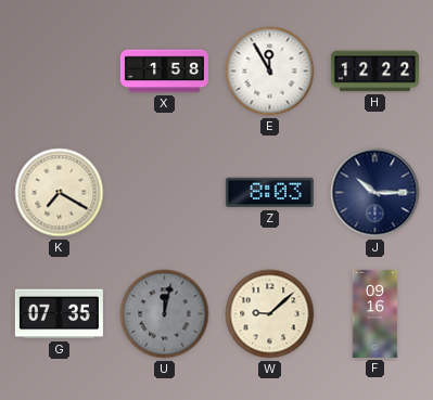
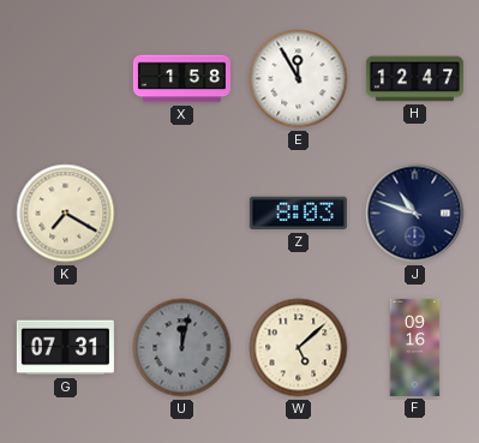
H: 12:22 -> 12:47 (414, 79)
J: 10:15 -> 10:48 (415, 214)
G: 07:35 -> 07:31 (65, 348)
W: 9:08 -> 5:08 (299, 348)
